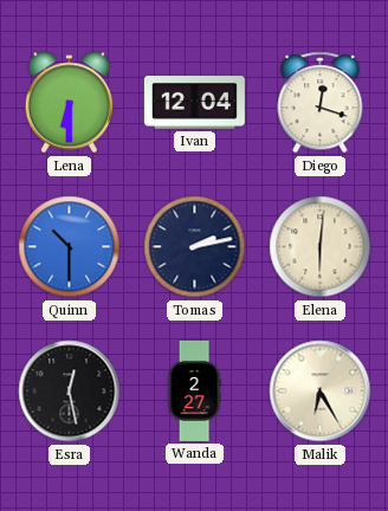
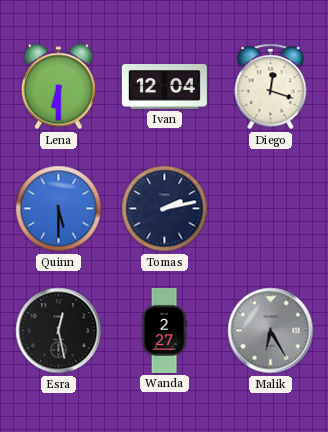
Quinn: 10:30 -> 5:30 (59, 209)
Elena: 6:01 -> none (321, 247)
Malik dial: cream -> grey (271, 331)
